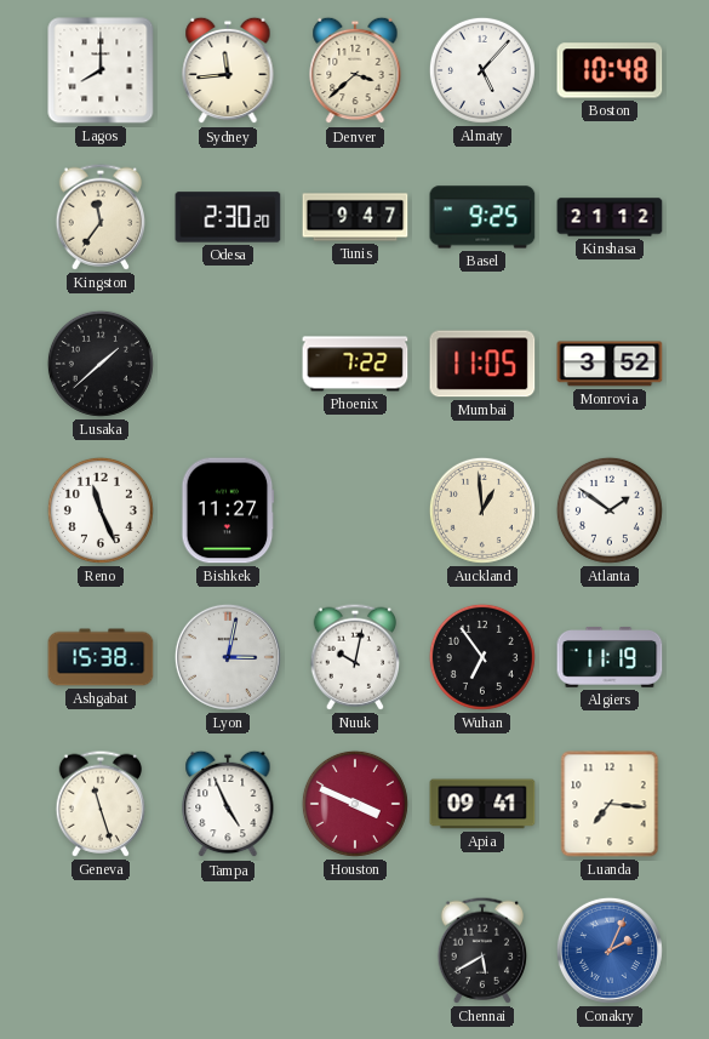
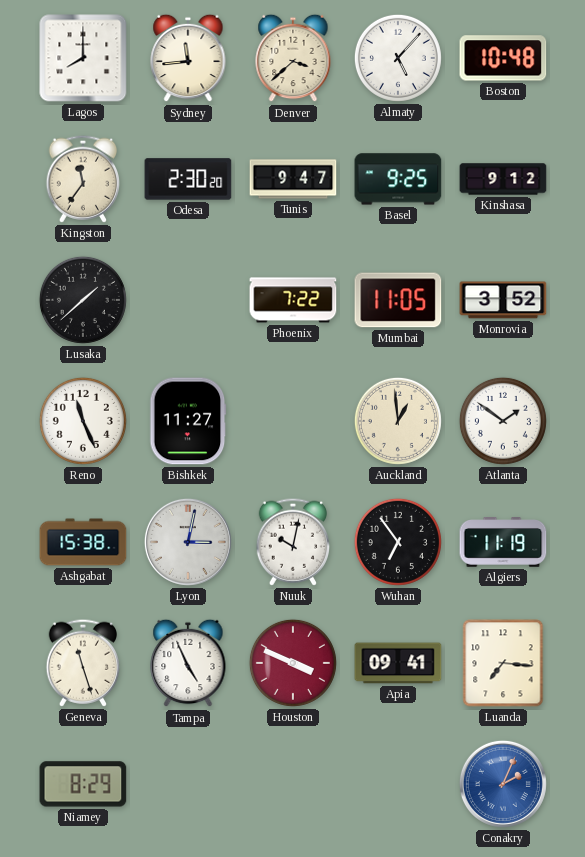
Kinshasa: 21:12 -> 9:12 (503, 179)
Niamey: none -> 8:29 (83, 784)
Chennai: 5:40 -> none (481, 950)
